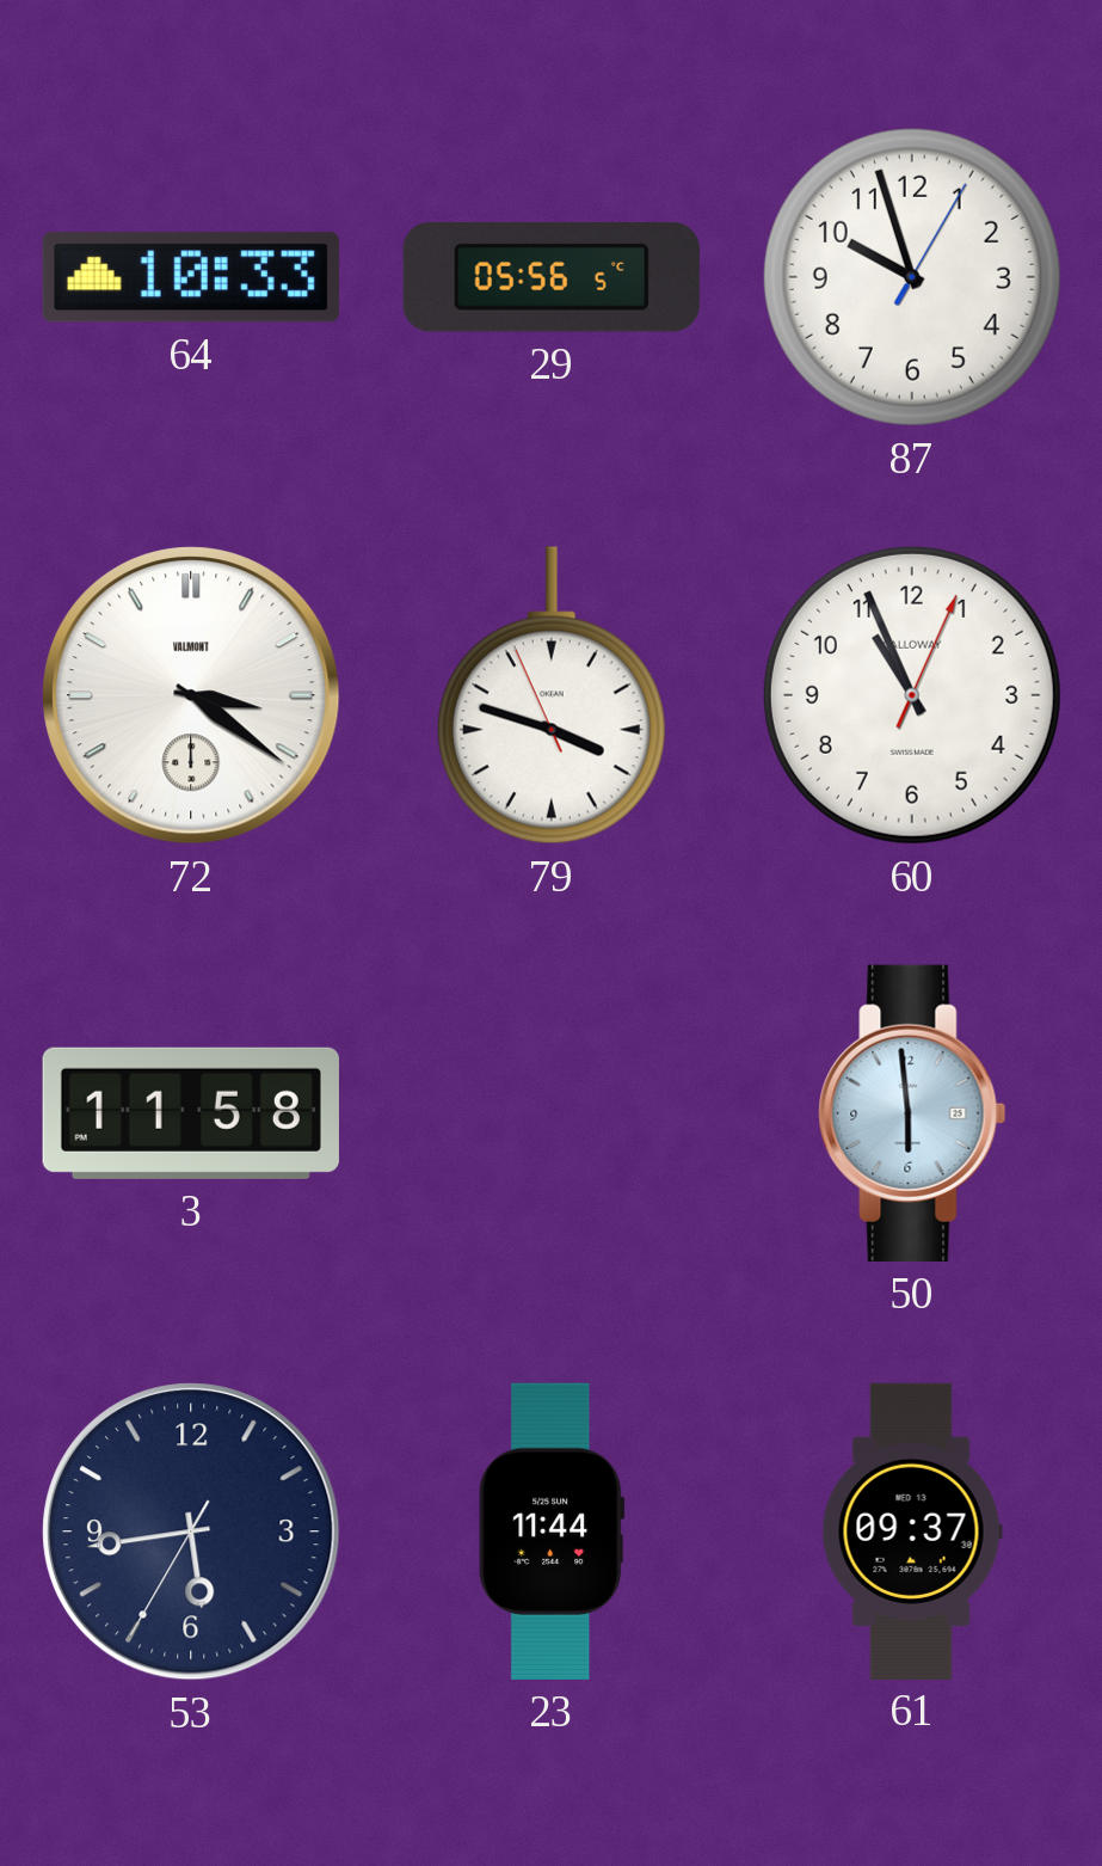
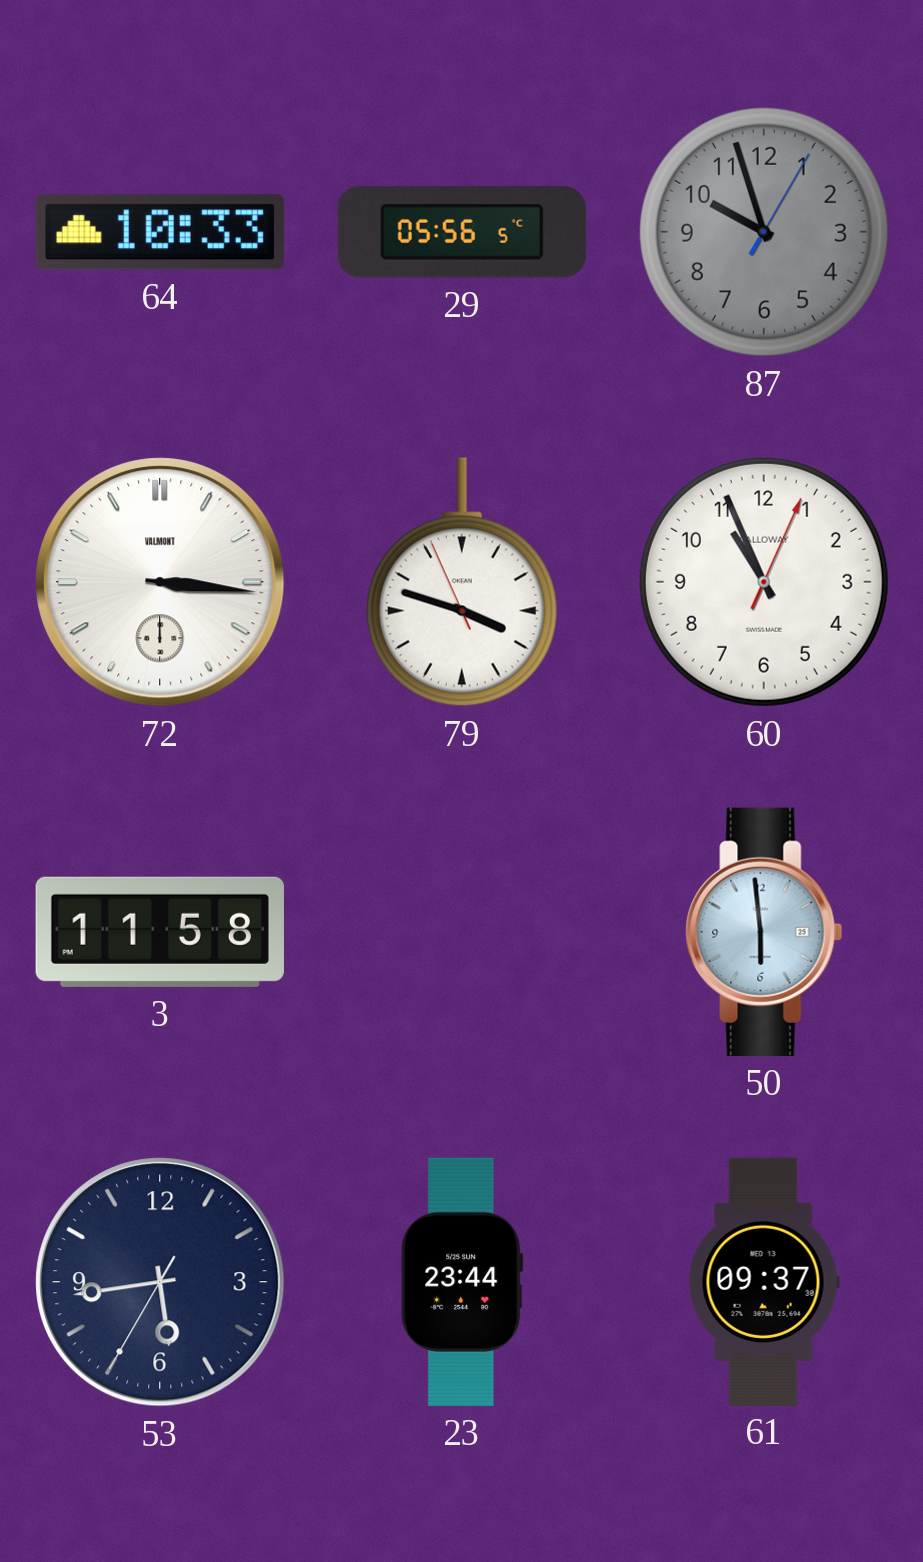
87 dial: white -> grey (764, 232)
72: 3:21 -> 3:16 (160, 582)
23: 11:44 -> 23:44 (462, 1282)
